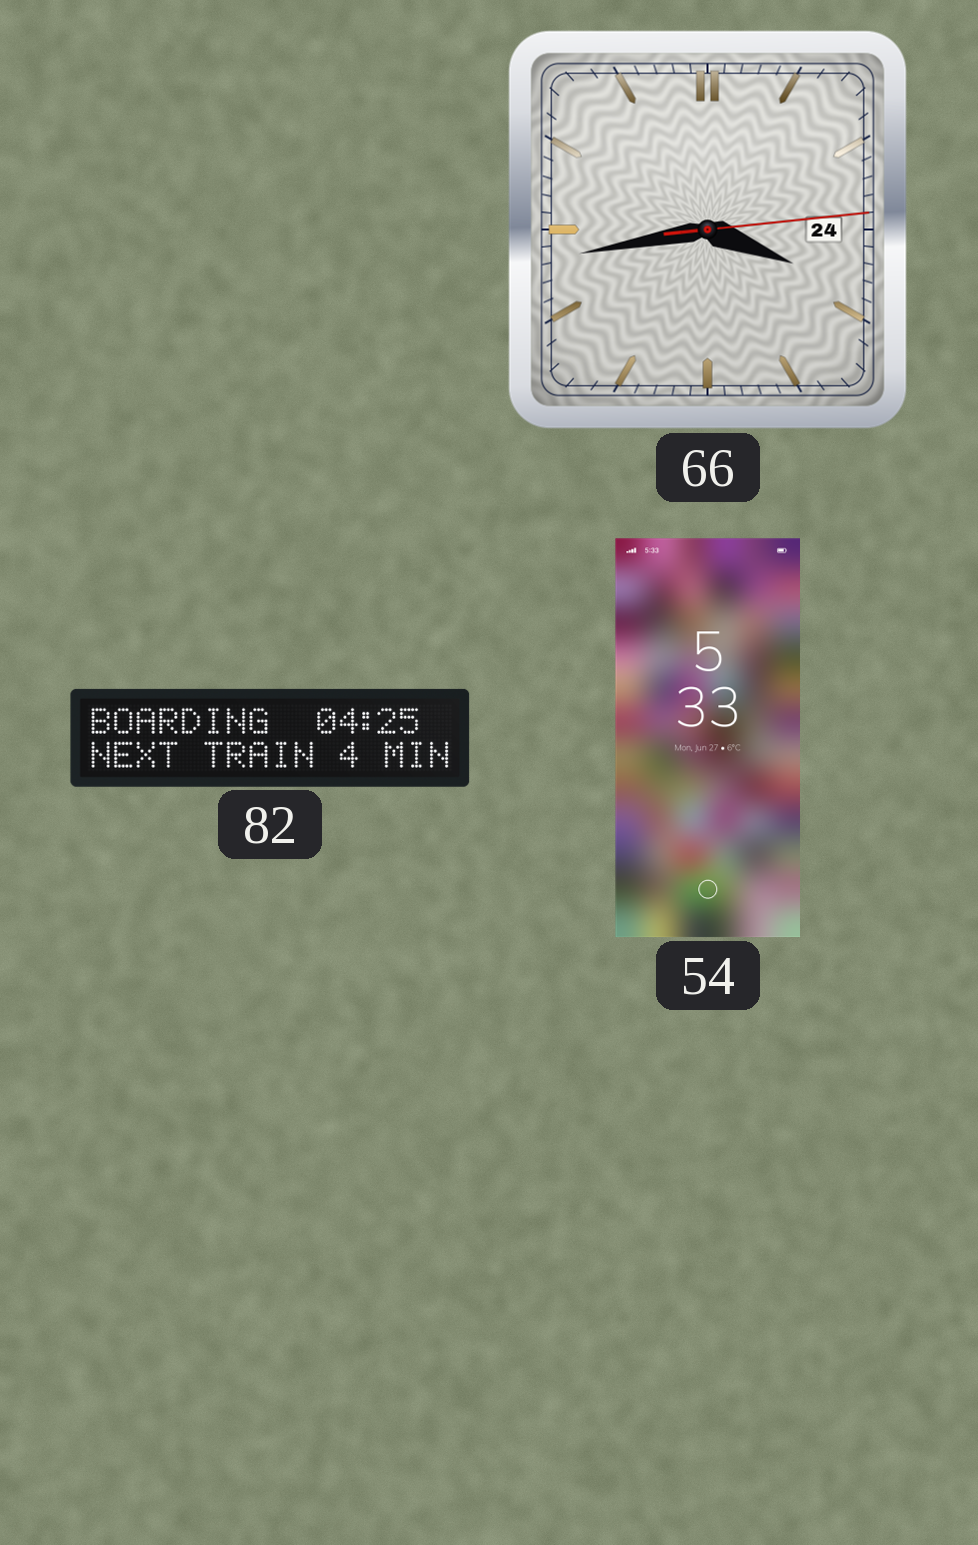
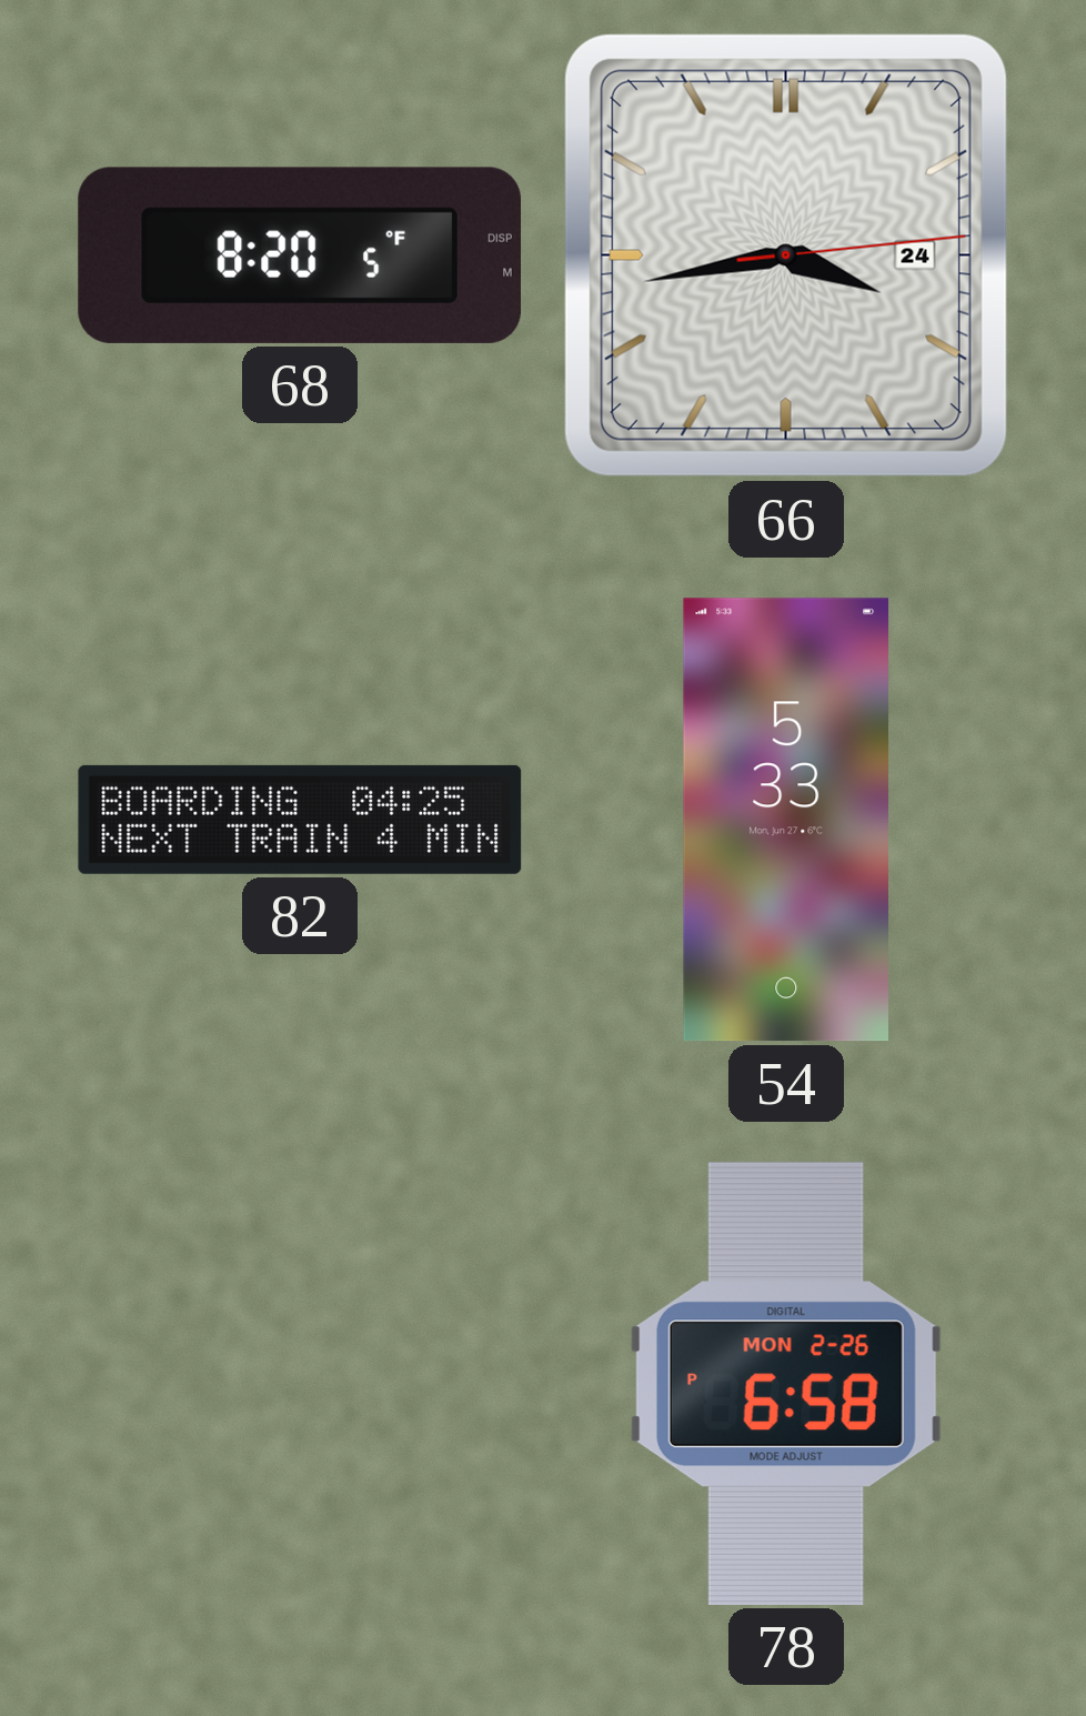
68: none -> 8:20 (299, 255)
78: none -> 6:58 (786, 1384)
